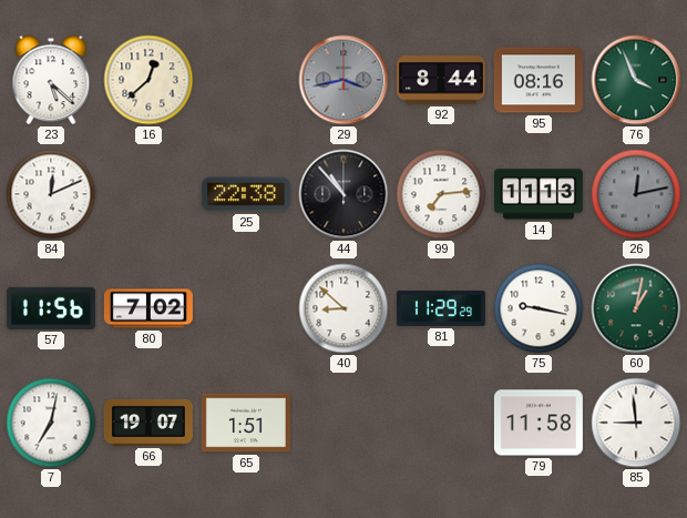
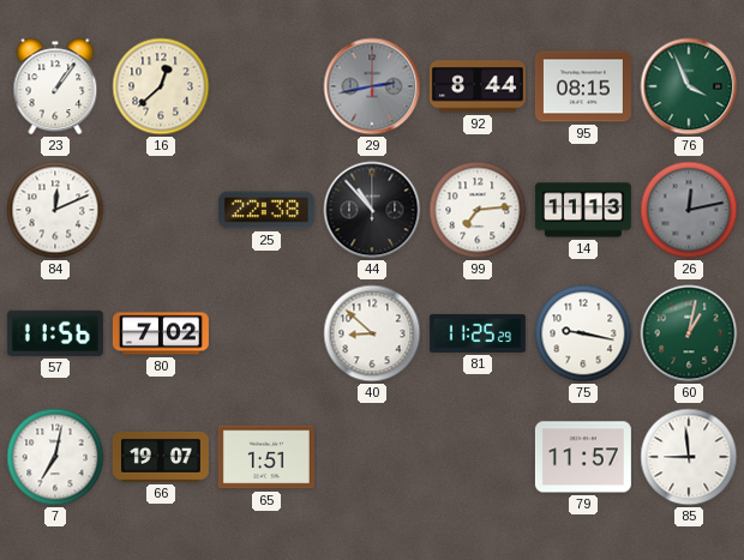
23: 5:22 -> 1:06 (55, 86)
29: 3:43 -> 2:43 (372, 86)
95: 08:16 -> 08:15 (583, 86)
81: 11:29 -> 11:25 (478, 333)
79: 11:58 -> 11:57 (583, 457)
